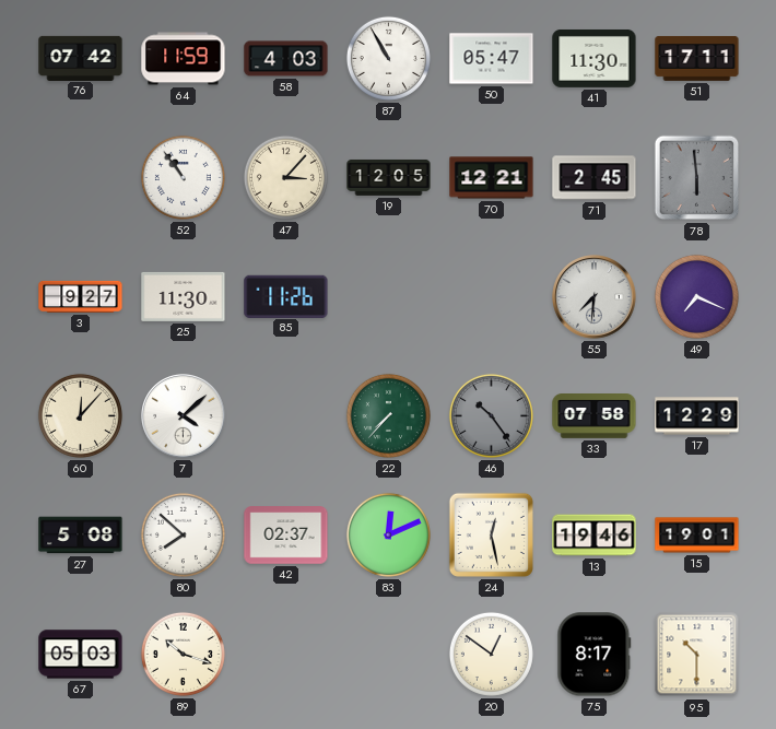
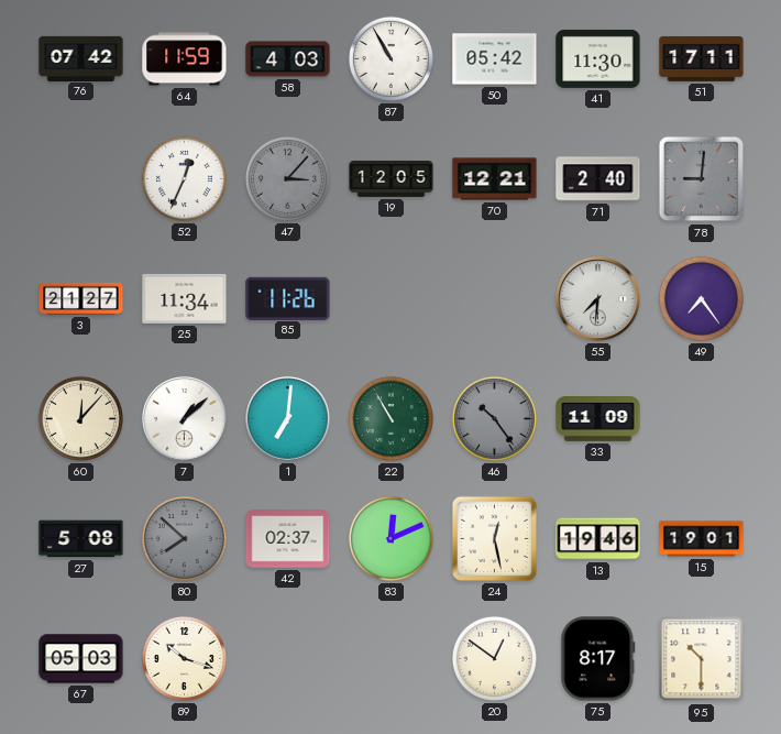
50: 05:47 -> 05:42 (495, 59)
52: 10:54 -> 12:34 (184, 178)
47 dial: cream -> grey (287, 178)
71: 2:45 -> 2:40 (598, 179)
78: 5:59 -> 9:01 (702, 179)
3: 9:27 -> 21:27 (81, 298)
25: 11:30 -> 11:34 (185, 298)
49: 7:19 -> 7:24 (701, 298)
7: 4:08 -> 1:08 (185, 419)
1: none -> 7:01 (288, 419)
22: 7:37 -> 10:55 (391, 418)
33: 07:58 -> 11:09 (598, 419)
17: 12:29 -> none (697, 416)
80 dial: white -> grey (184, 538)
